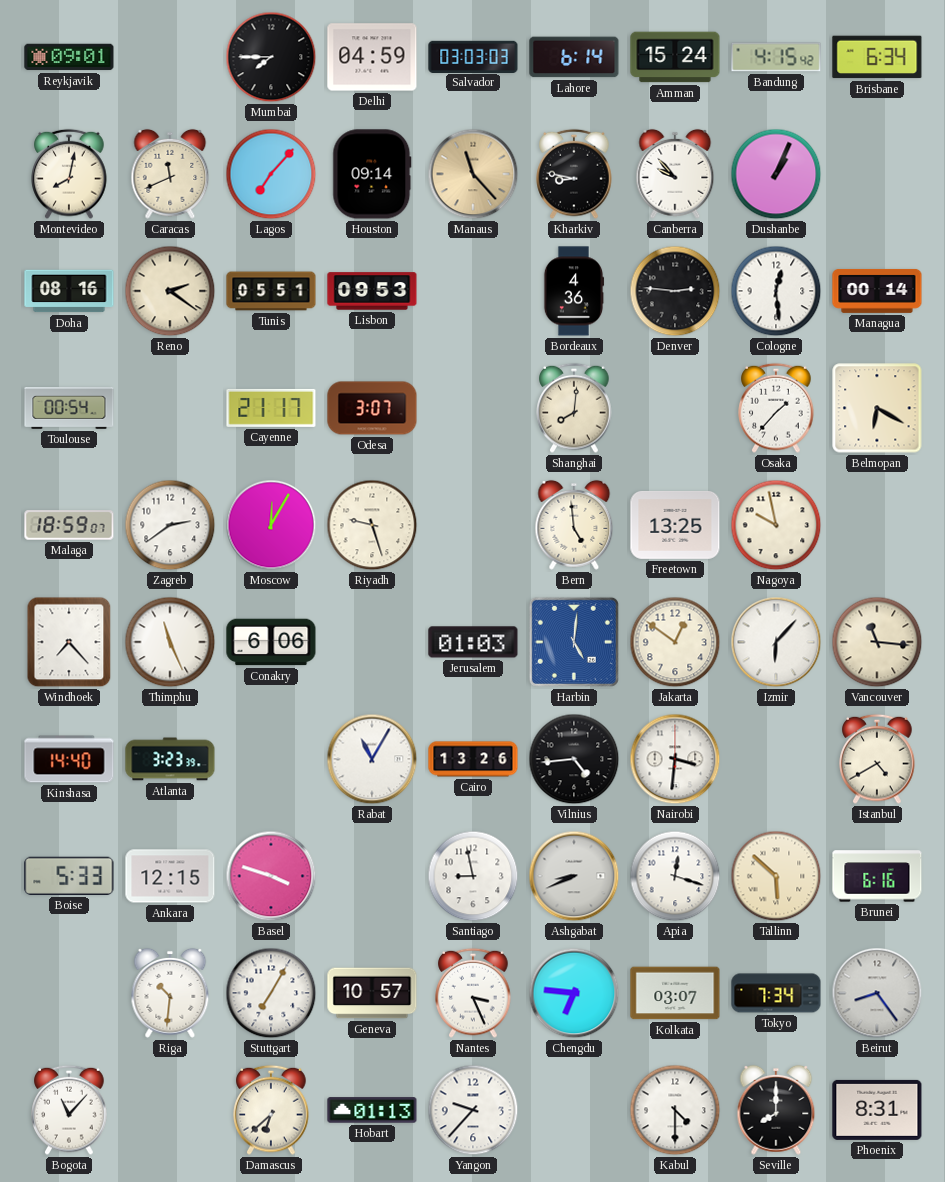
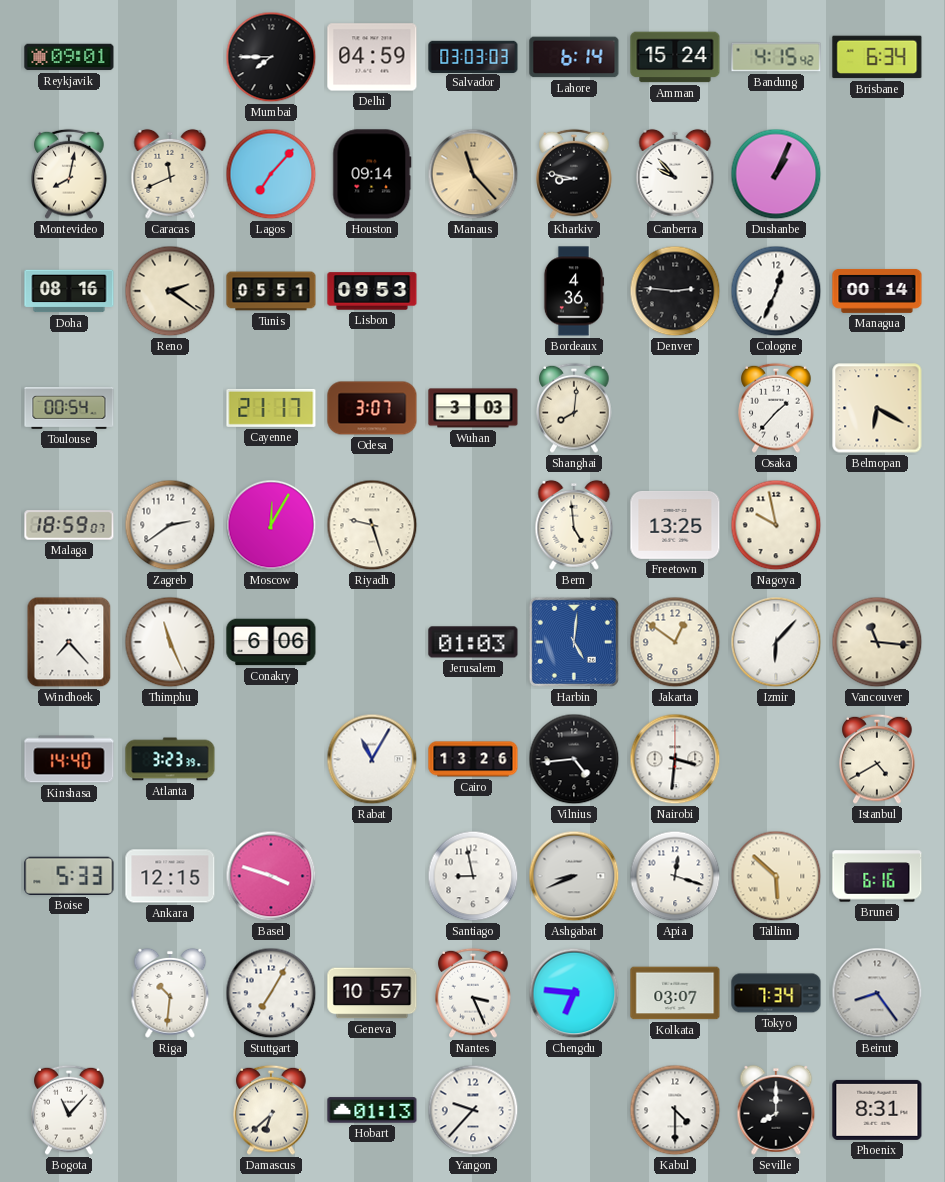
Cologne: 12:29 -> 12:34 (776, 291)
Wuhan: none -> 3:03 (473, 408)
